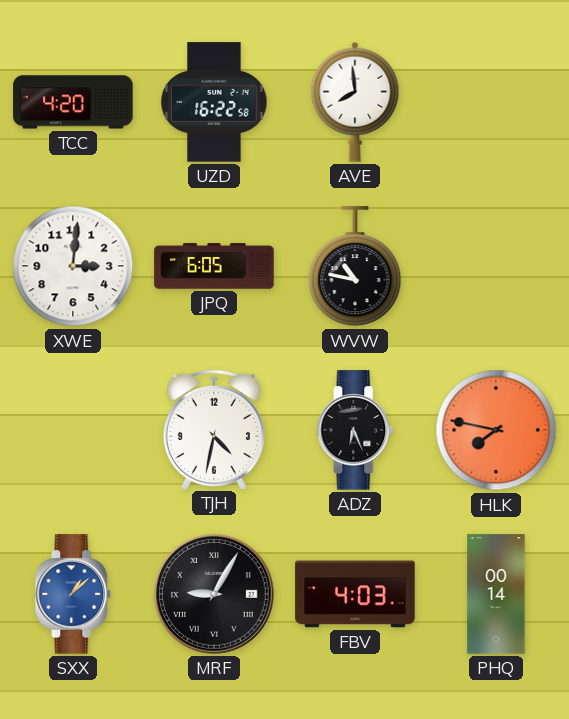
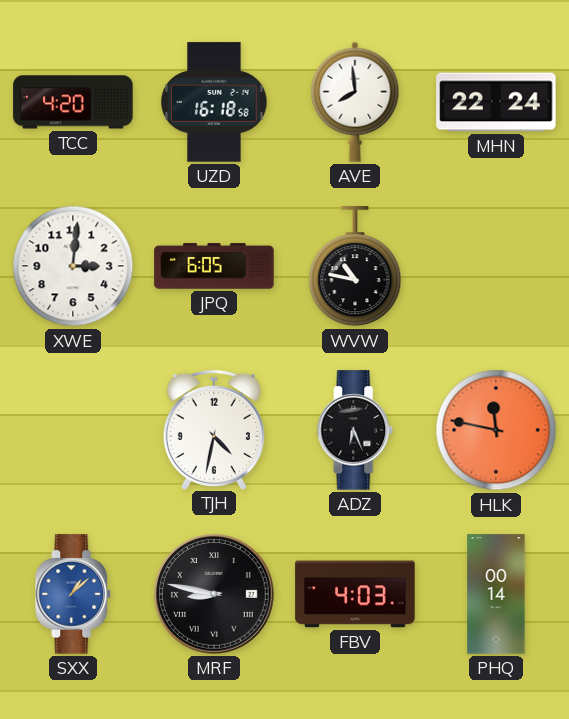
UZD: 16:22 -> 16:18 (214, 102)
MHN: none -> 22:24 (496, 102)
HLK: 7:47 -> 11:47 (496, 430)
MRF: 9:05 -> 8:47 (215, 595)
